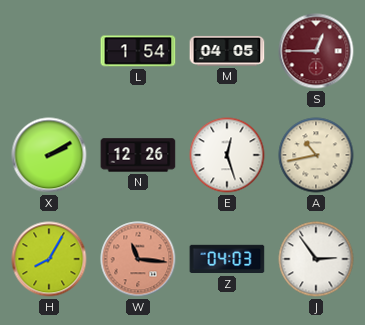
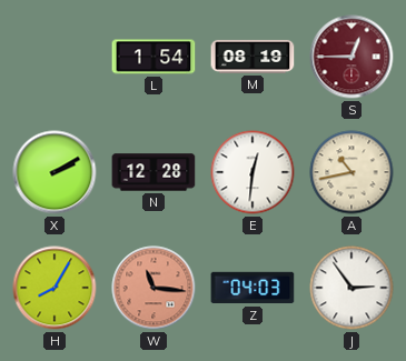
M: 04:05 -> 08:19 (252, 57)
N: 12:26 -> 12:28 (154, 172)
E: 12:27 -> 12:31 (252, 172)
